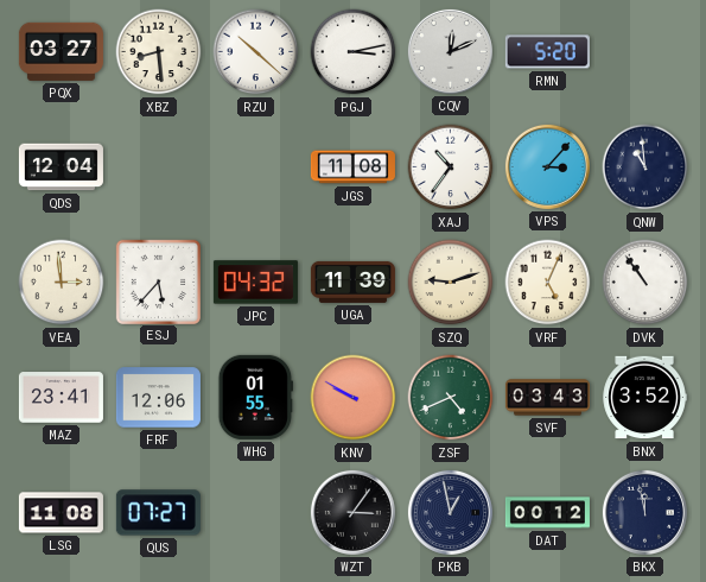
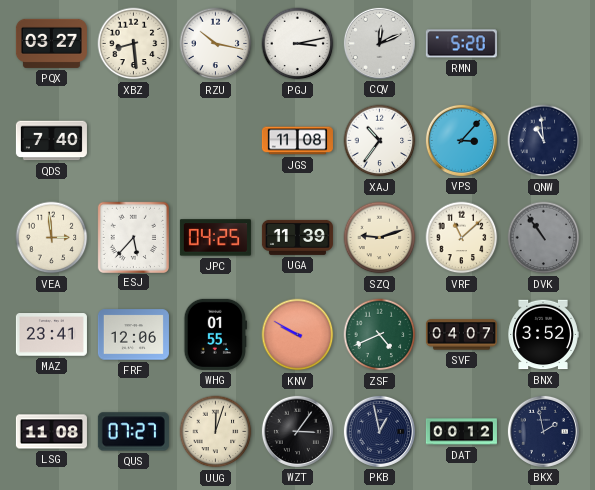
RZU: 10:22 -> 10:17 (216, 44)
QDS: 12:04 -> 7:40 (51, 141)
JPC: 04:32 -> 04:25 (215, 238)
VRF: 5:04 -> 11:08 (462, 238)
DVK dial: white -> grey (544, 238)
SVF: 03:43 -> 04:07 (461, 335)
UUG: none -> 12:03 (216, 432)
BKX: 11:58 -> 1:58 (543, 431)
